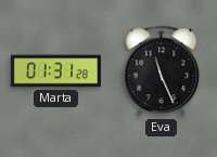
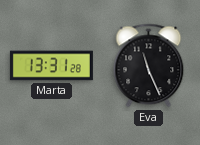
Marta: 01:31 -> 13:31 (51, 66)
